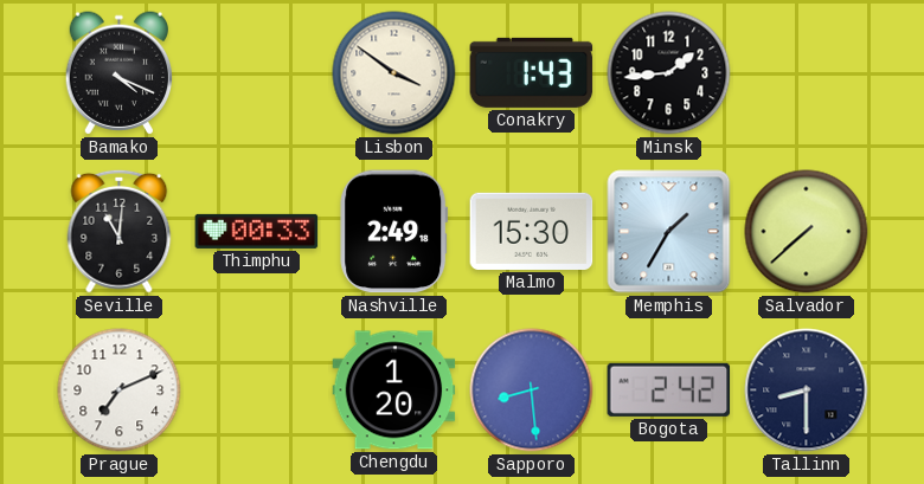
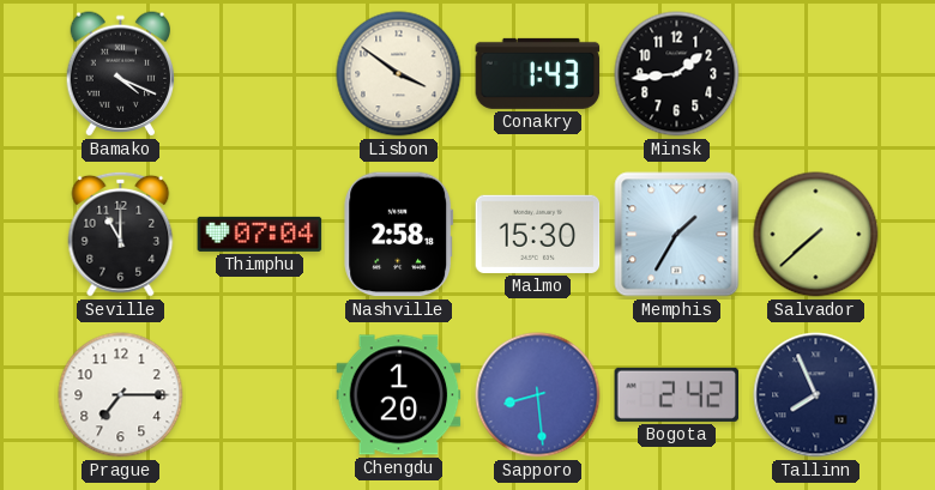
Seville: 11:01 -> 11:00 (121, 234)
Thimphu: 00:33 -> 07:04 (260, 234)
Nashville: 2:49 -> 2:58 (399, 235)
Prague: 7:11 -> 7:15 (121, 395)
Tallinn: 8:30 -> 7:56 (816, 395)
